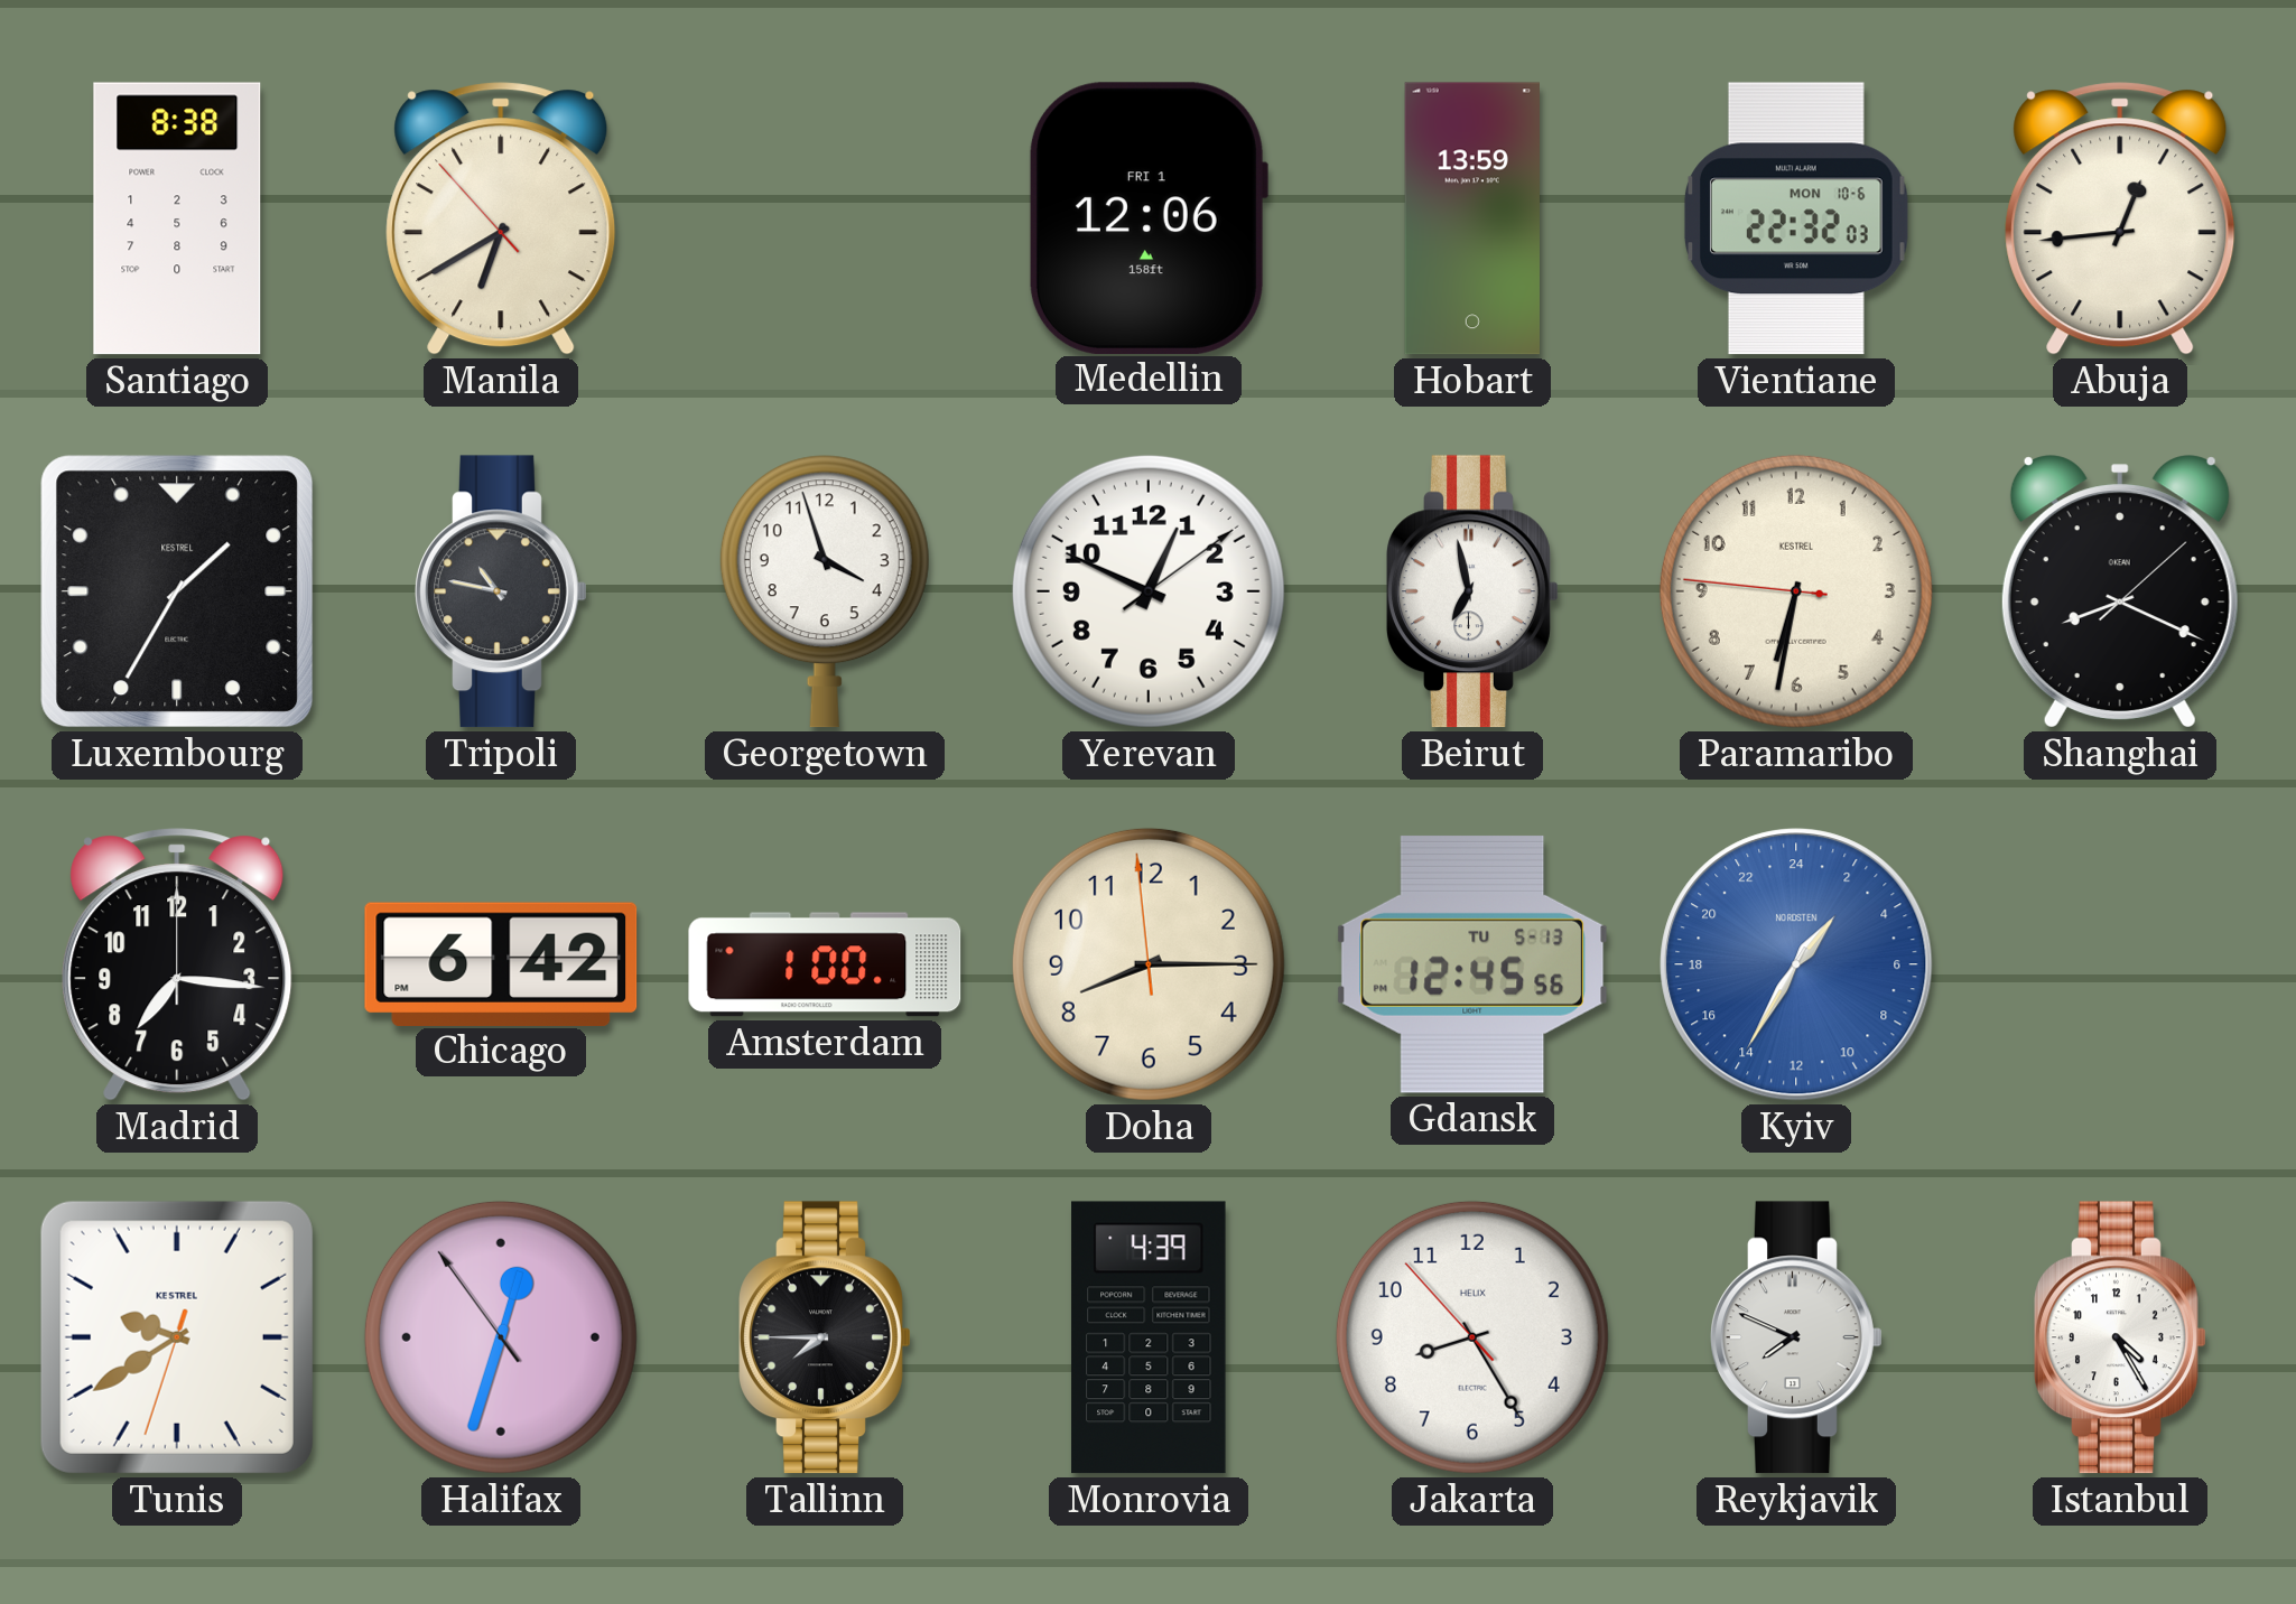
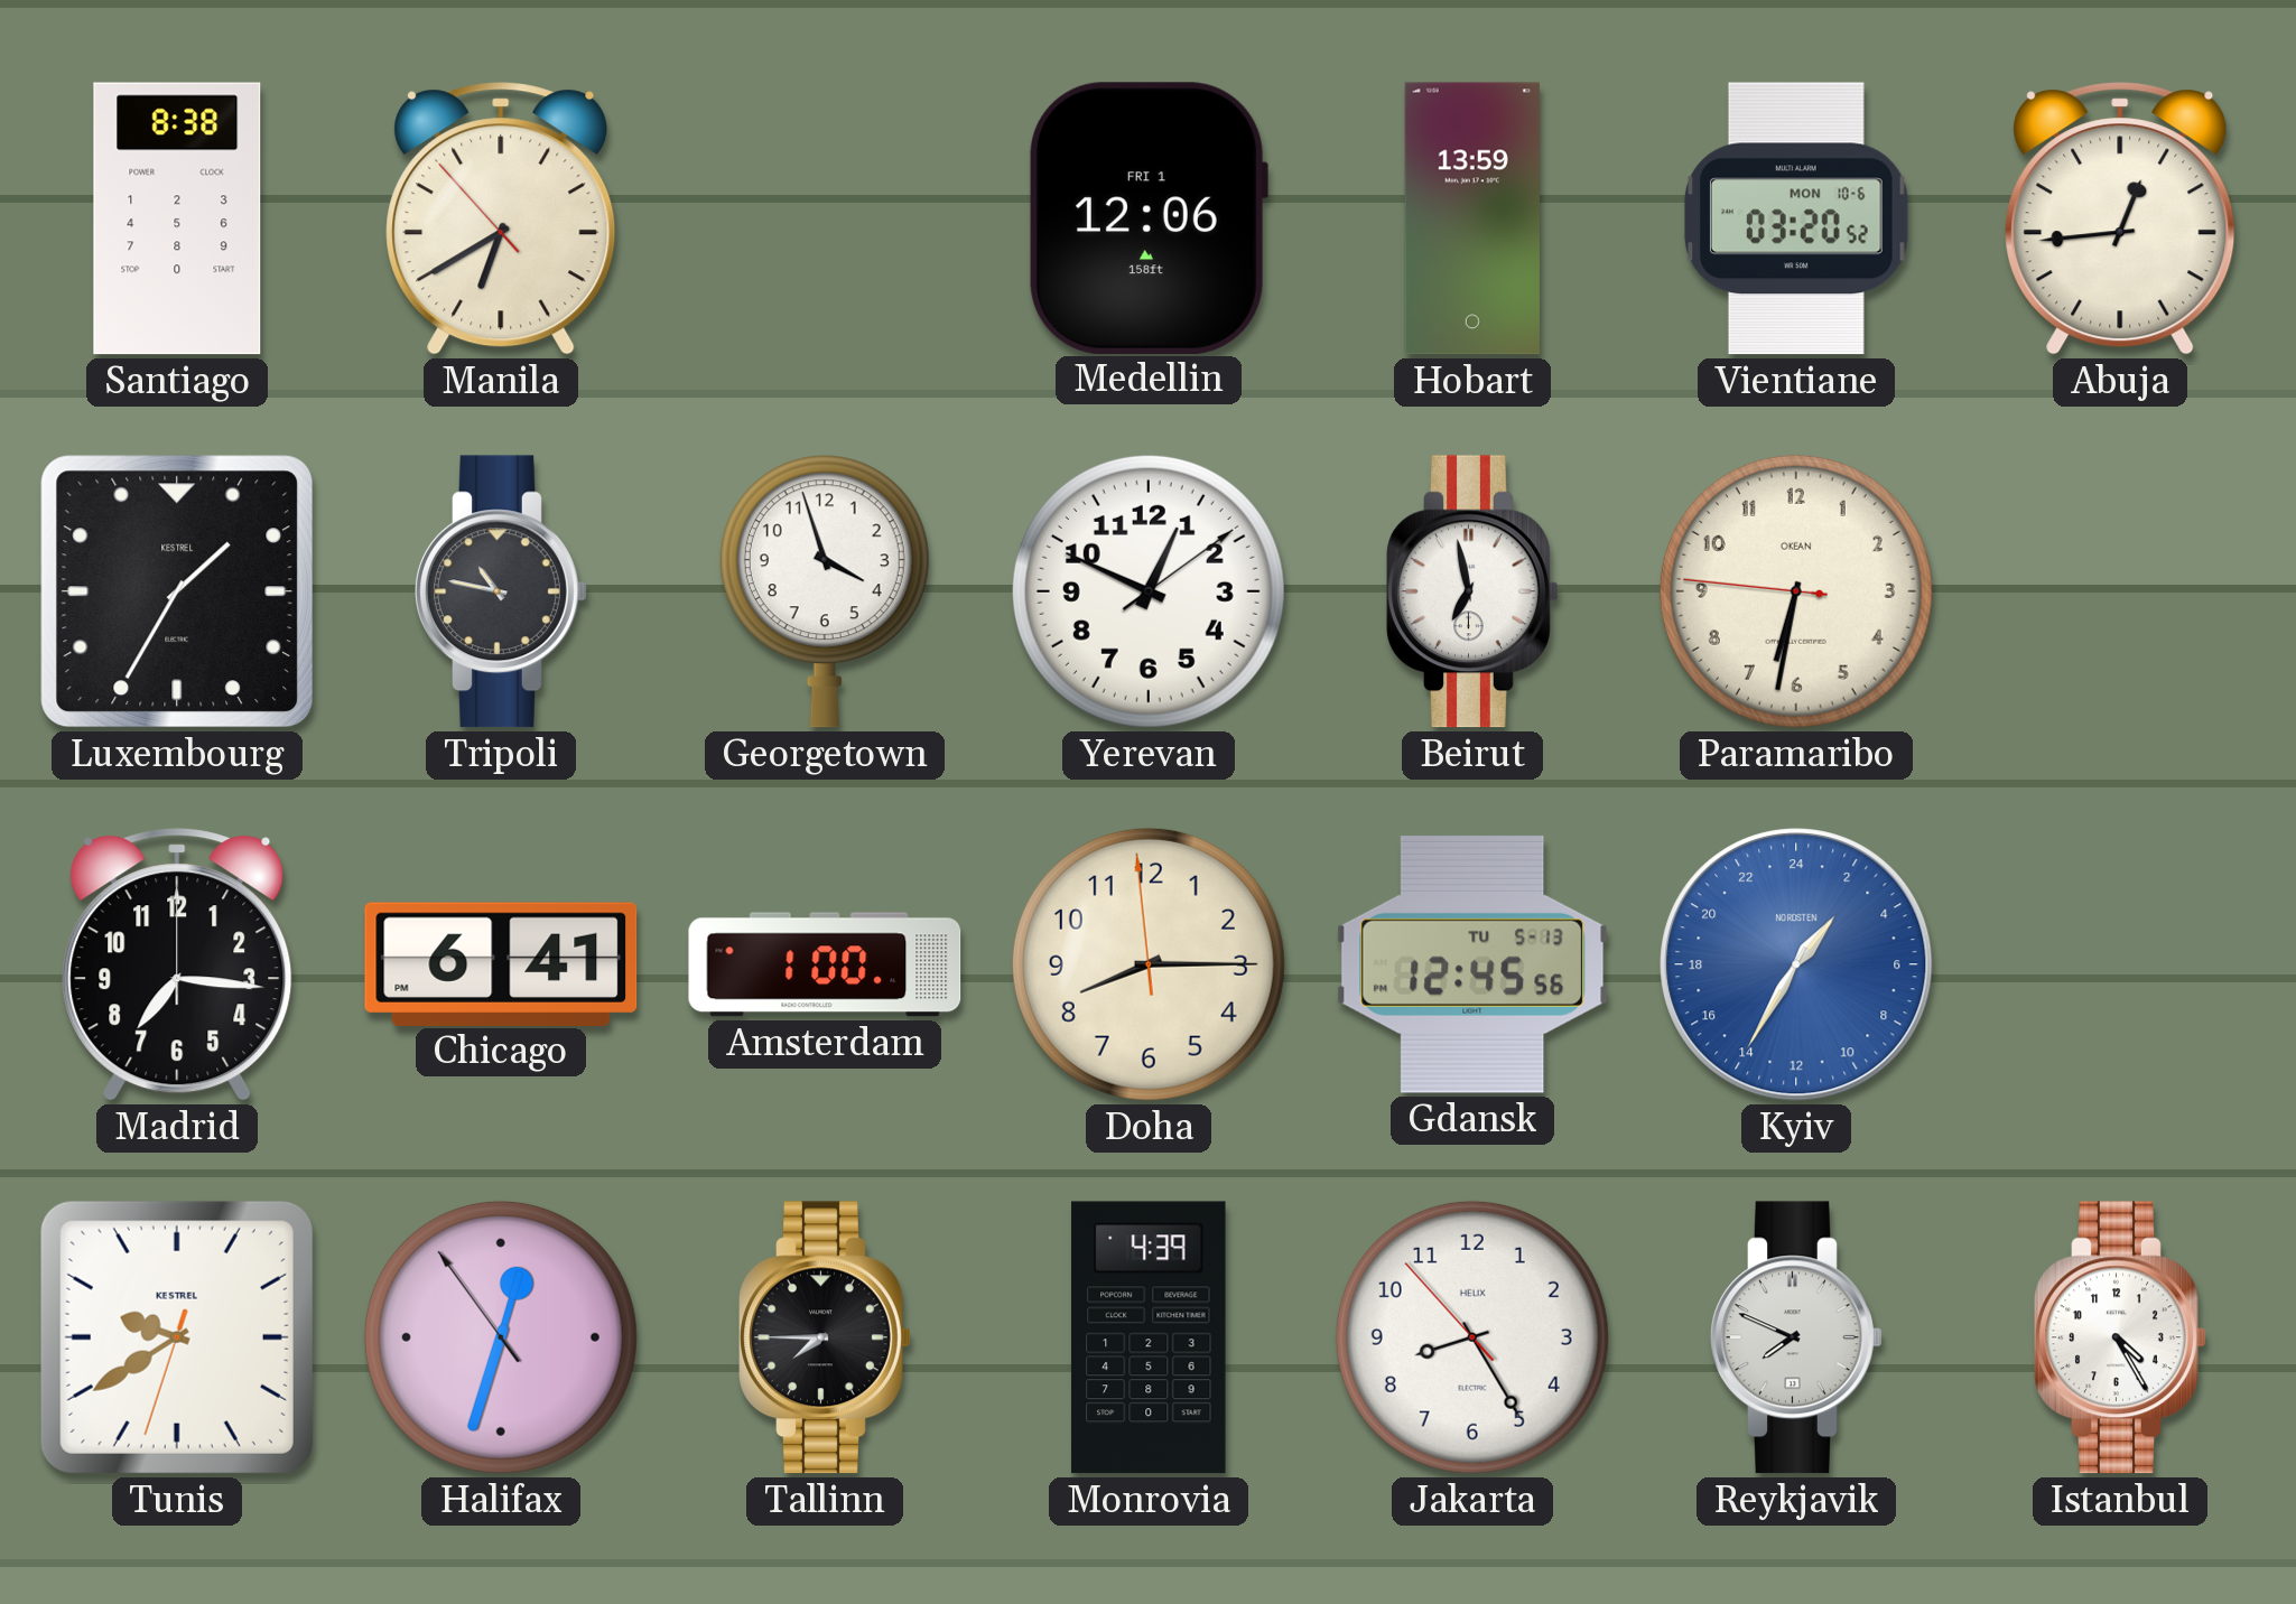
Vientiane: 22:32 -> 03:20 (1796, 218)
Paramaribo brand: KESTREL -> OKEAN (1796, 591)
Shanghai: 8:19 -> none (2120, 591)
Chicago: 6:42 -> 6:41 (501, 963)
